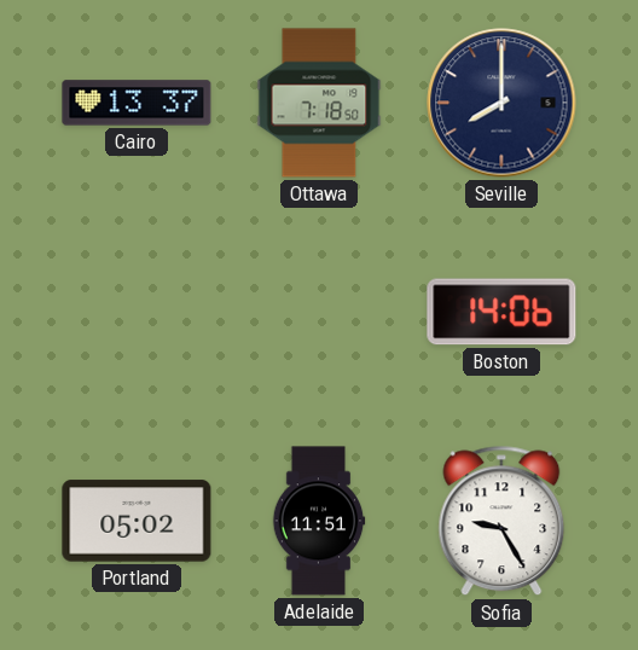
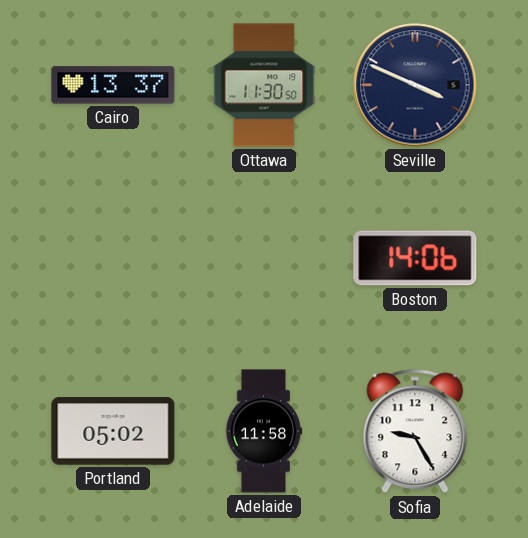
Ottawa: 7:18 -> 11:30 (264, 85)
Seville: 8:00 -> 3:49 (415, 85)
Adelaide: 11:51 -> 11:58 (264, 431)
